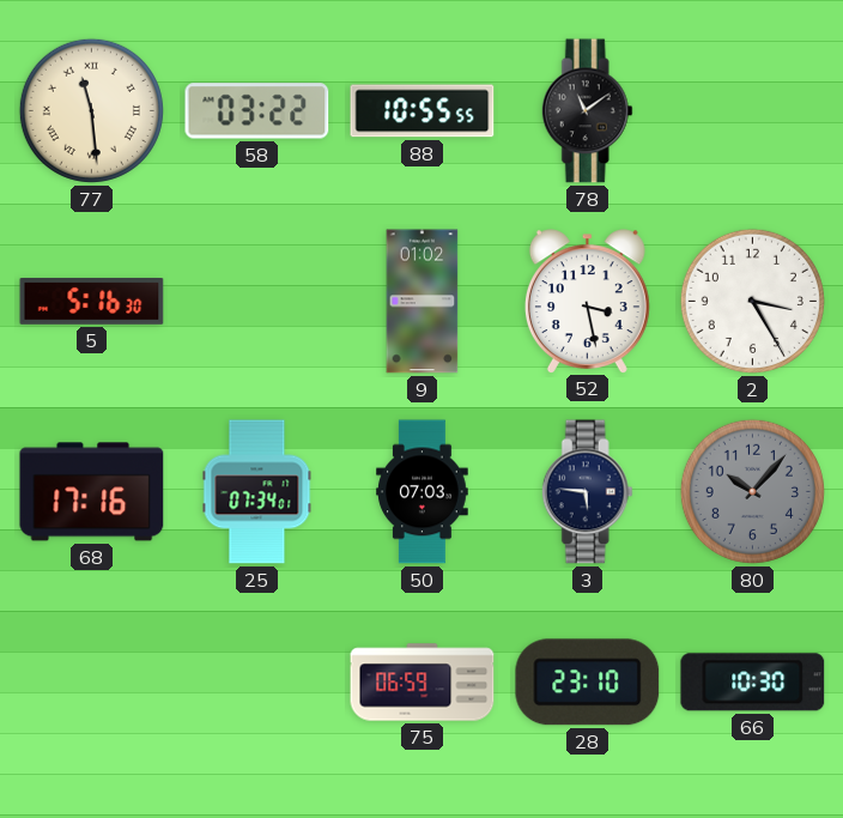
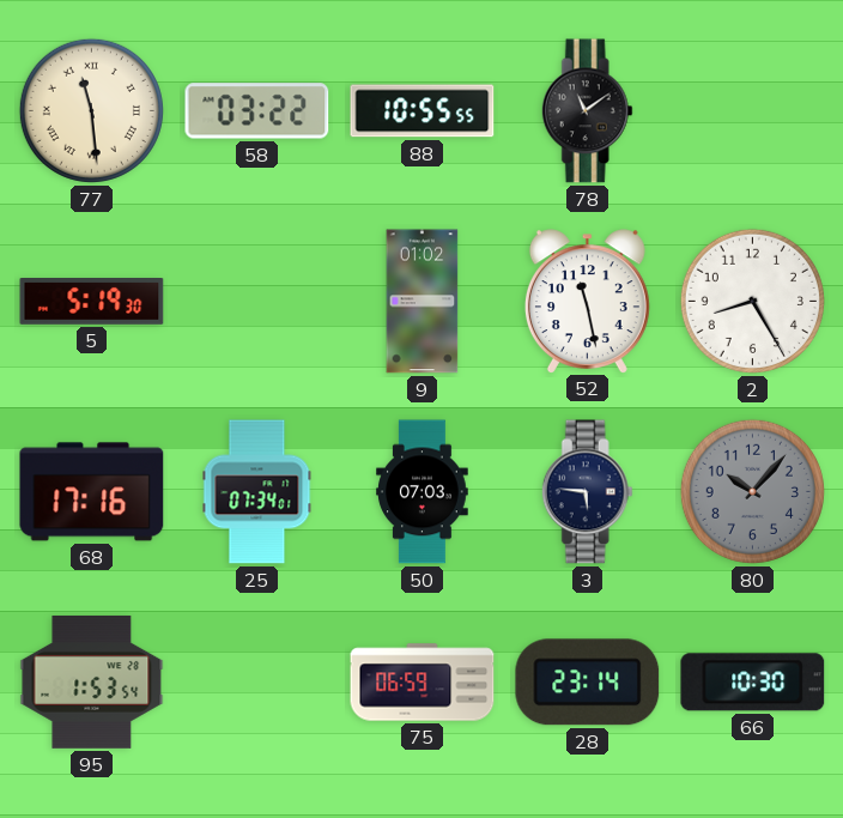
5: 5:16 -> 5:19 (92, 302)
52: 3:28 -> 11:28 (587, 301)
2: 3:25 -> 8:25 (752, 301)
95: none -> 1:53 (92, 681)
28: 23:10 -> 23:14 (588, 683)
